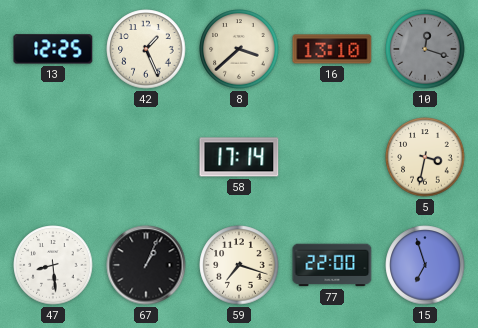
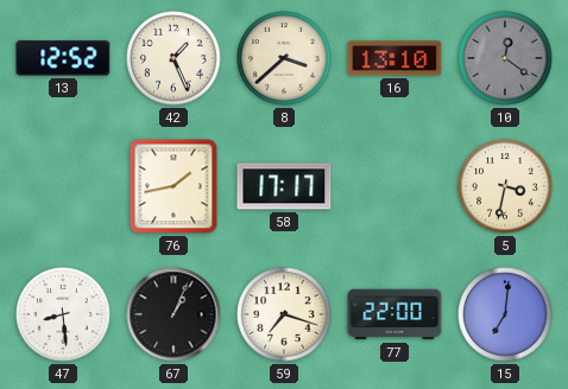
13: 12:25 -> 12:52 (63, 58)
10: 12:18 -> 12:21 (505, 58)
76: none -> 1:43 (173, 186)
58: 17:14 -> 17:17 (284, 186)
15: 6:57 -> 7:01 (505, 314)
